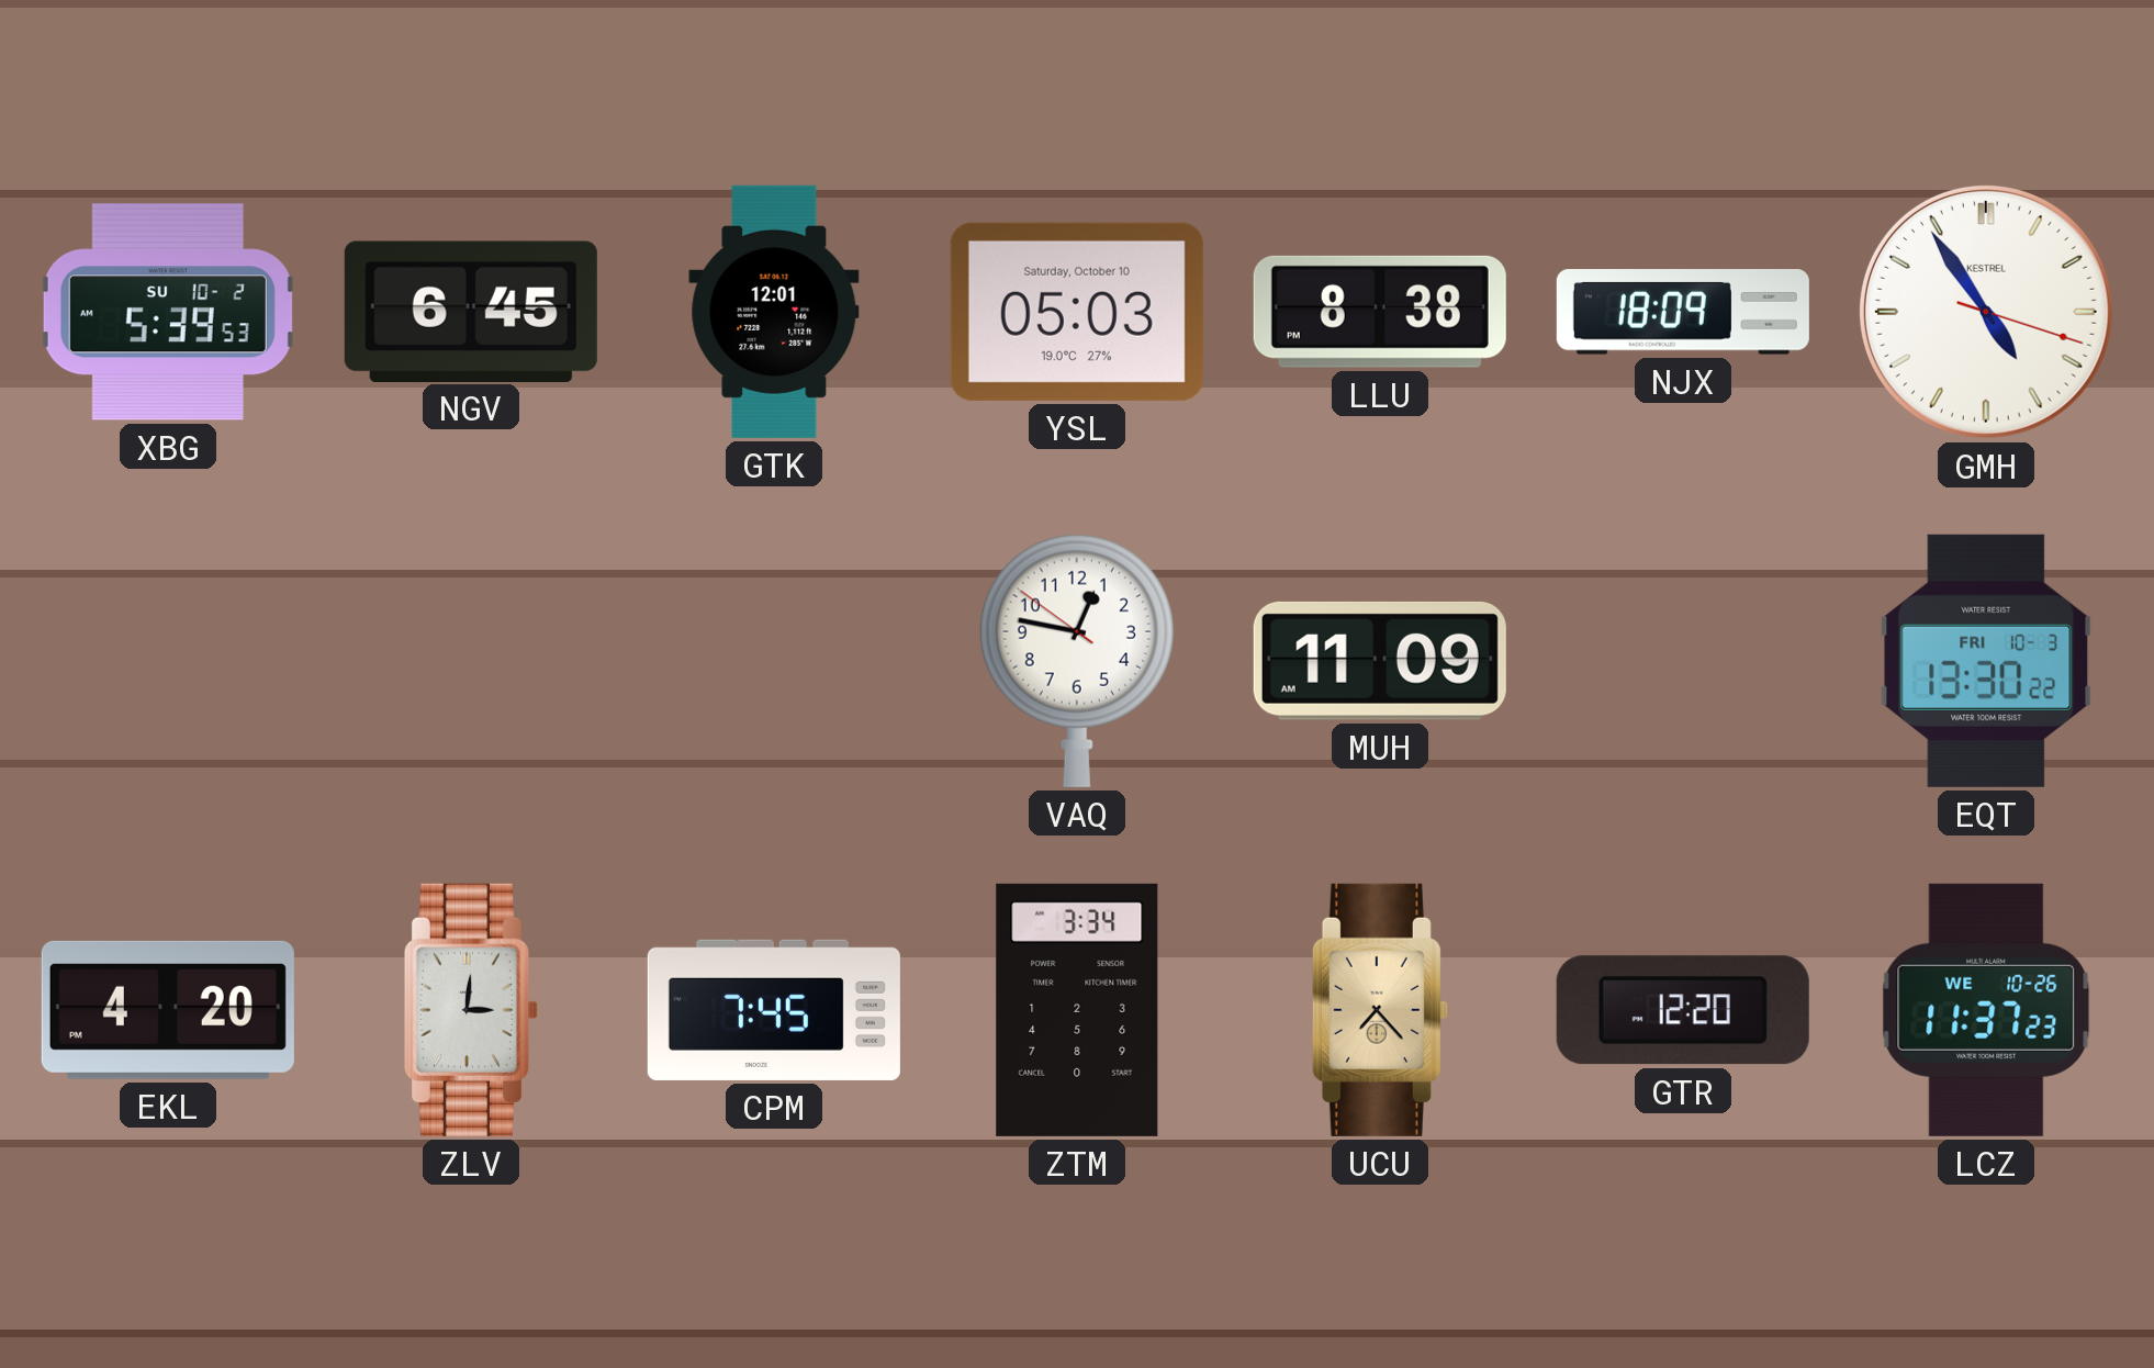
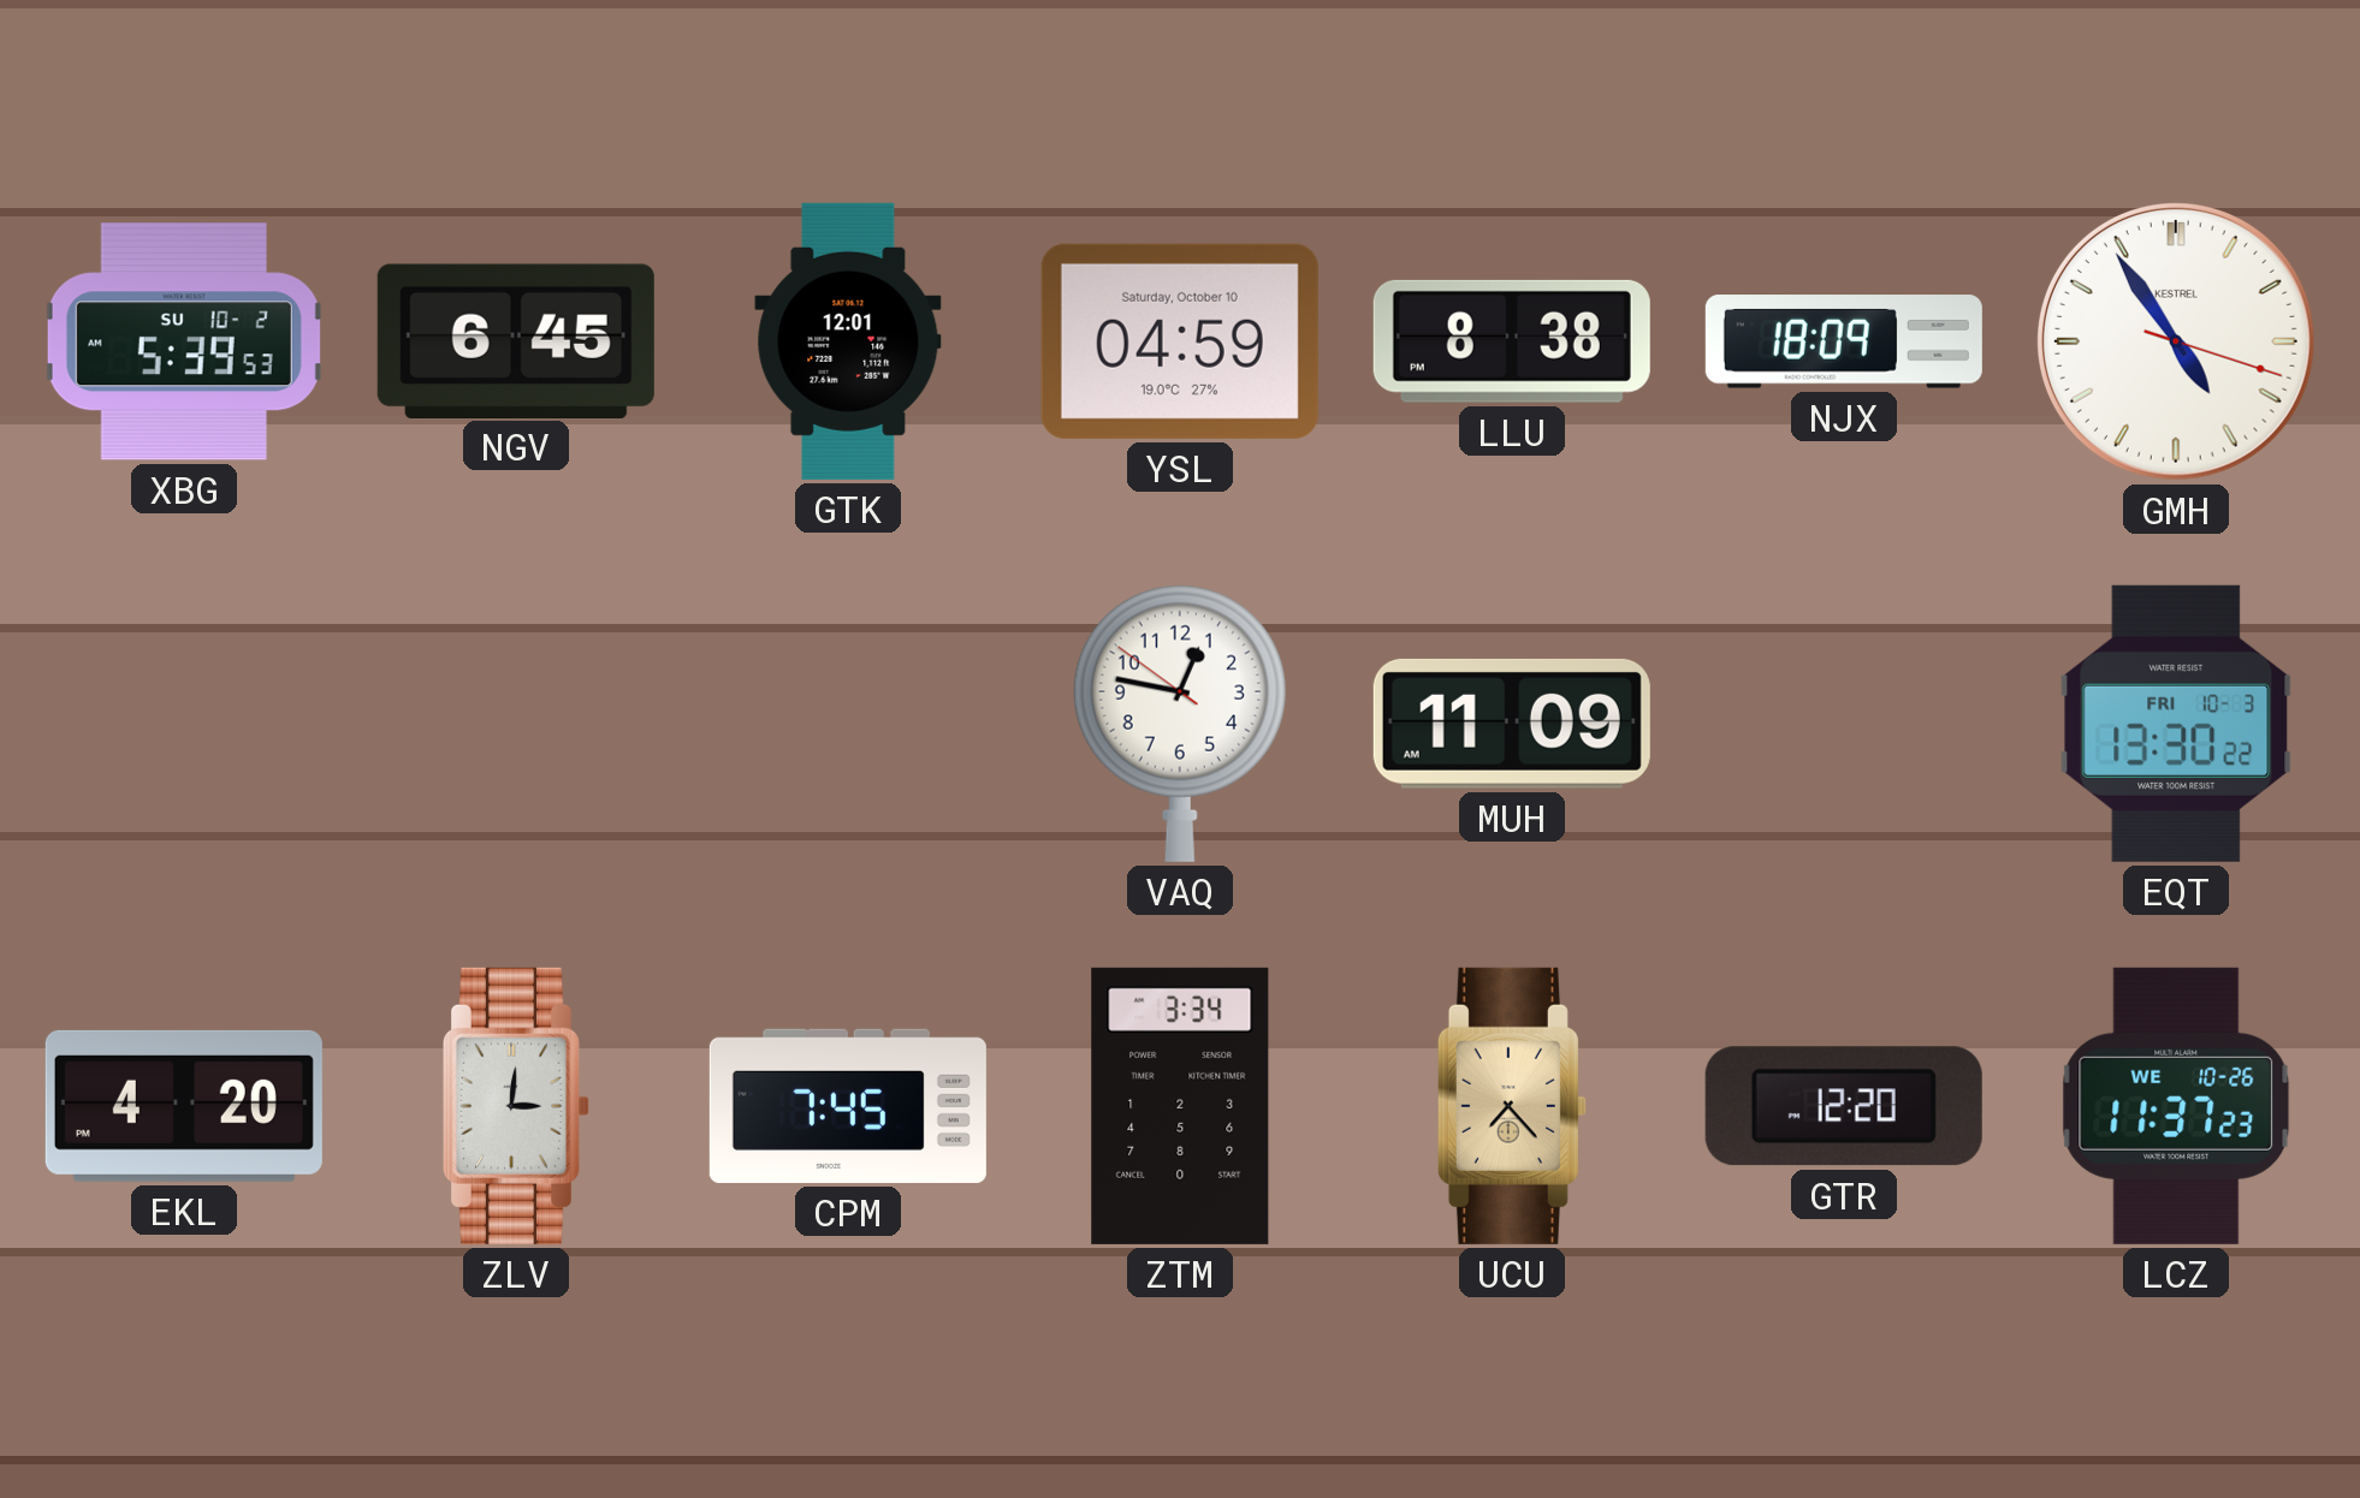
YSL: 05:03 -> 04:59 (1180, 341)
